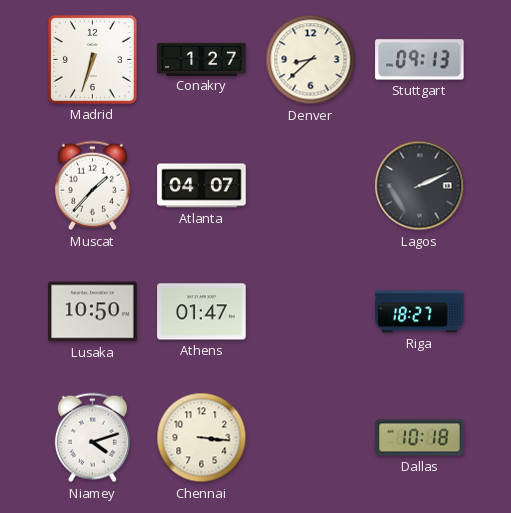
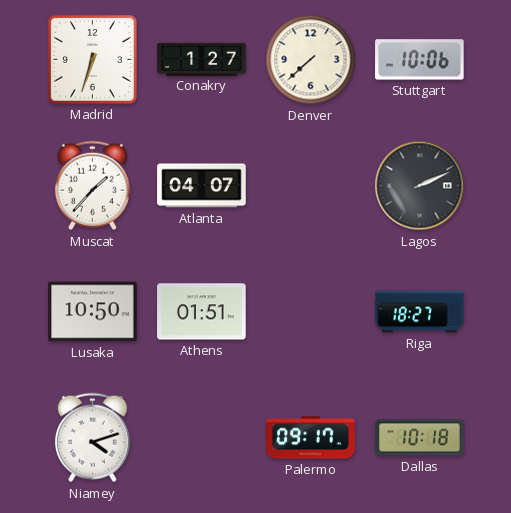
Denver: 8:38 -> 7:38 (311, 60)
Stuttgart: 09:13 -> 10:06 (420, 60)
Athens: 01:47 -> 01:51 (202, 312)
Chennai: 3:16 -> none (202, 438)
Palermo: none -> 09:17 (311, 438)
